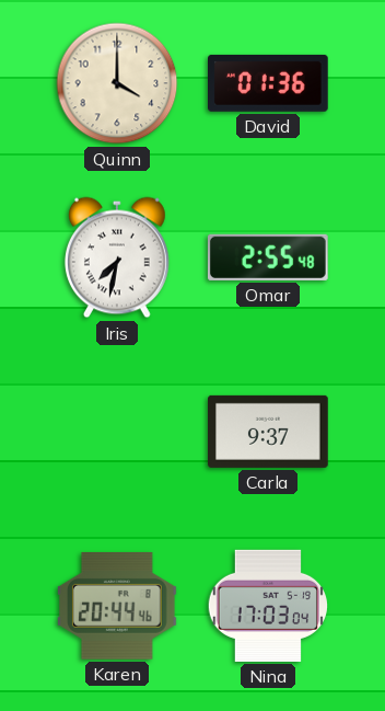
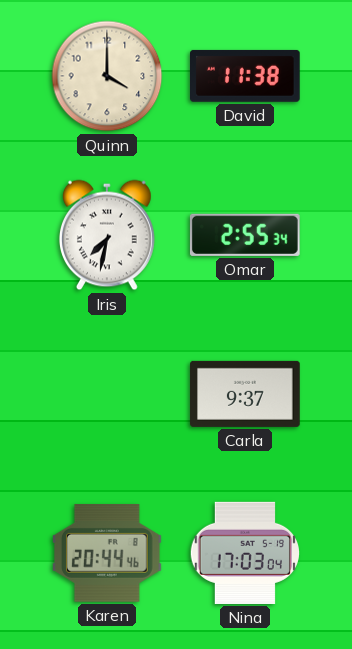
David: 01:36 -> 11:38 (246, 76)
Omar: 2:55:48 -> 2:55:34 (245, 235)
